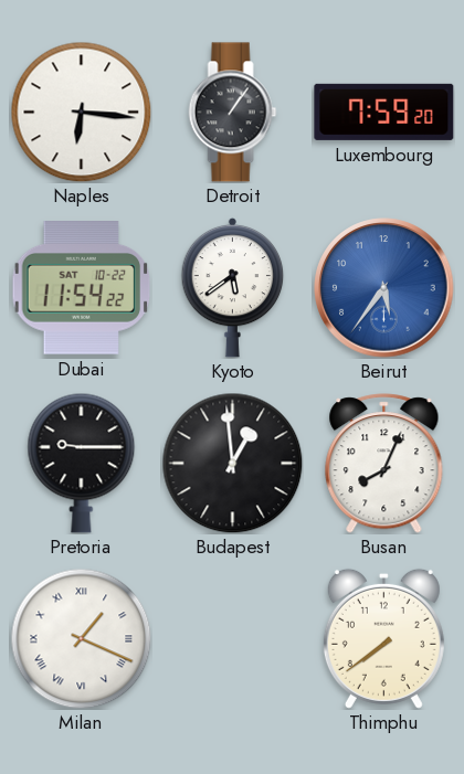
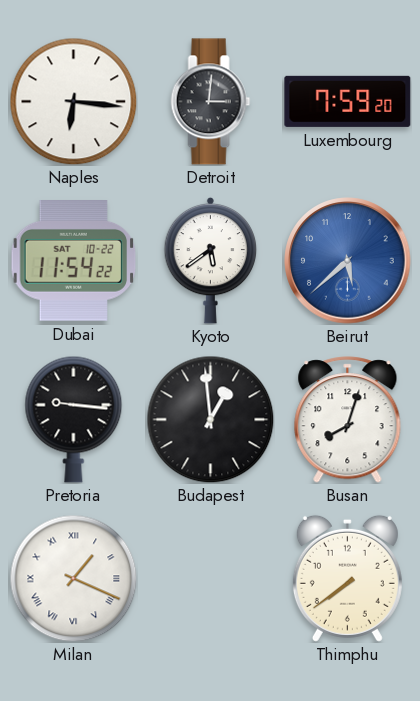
Detroit: 1:06 -> 3:01 (211, 102)
Beirut: 5:36 -> 5:38 (348, 261)
Pretoria: 9:15 -> 9:16 (74, 419)
Busan: 8:04 -> 8:03 (348, 420)
